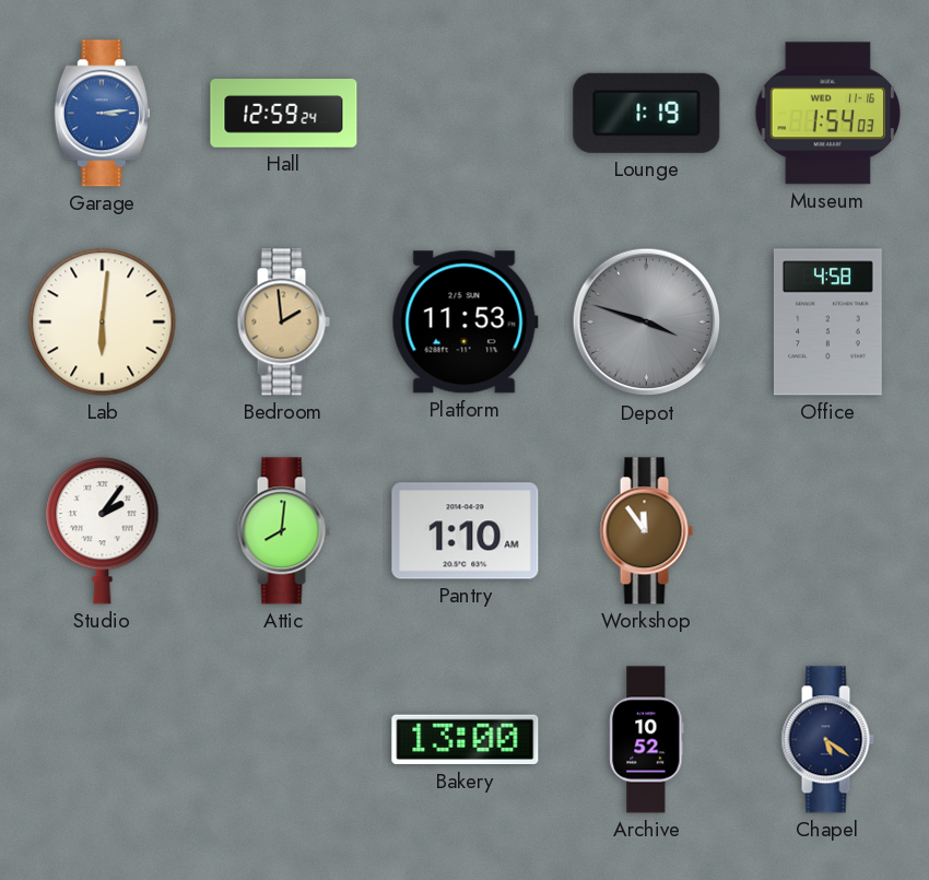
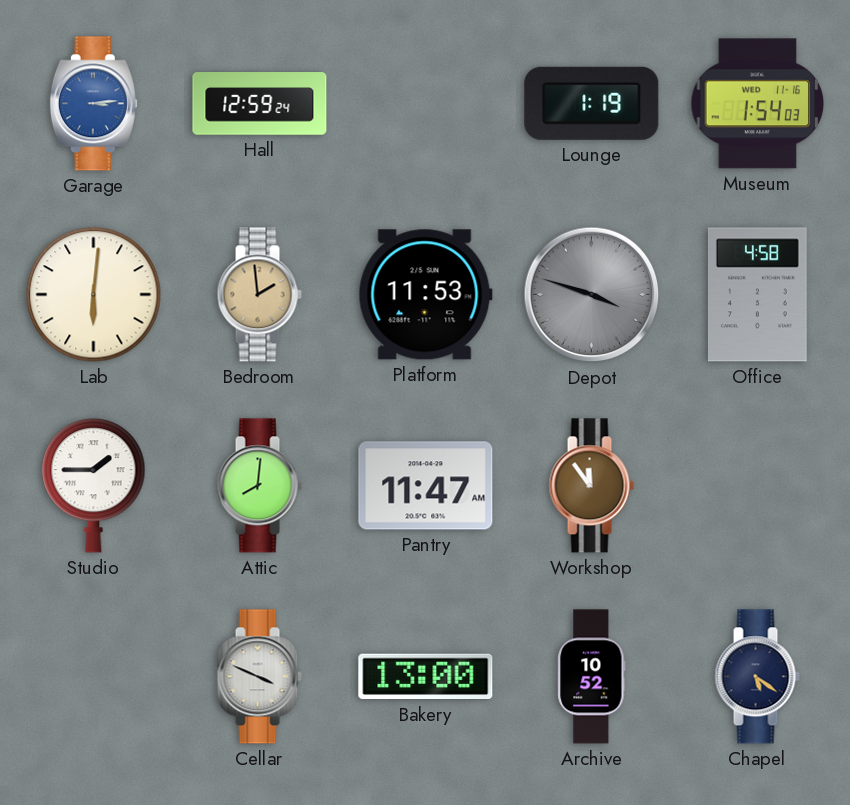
Studio: 2:06 -> 1:45 (94, 486)
Pantry: 1:10 -> 11:47 (426, 486)
Cellar: none -> 3:49 (259, 677)
